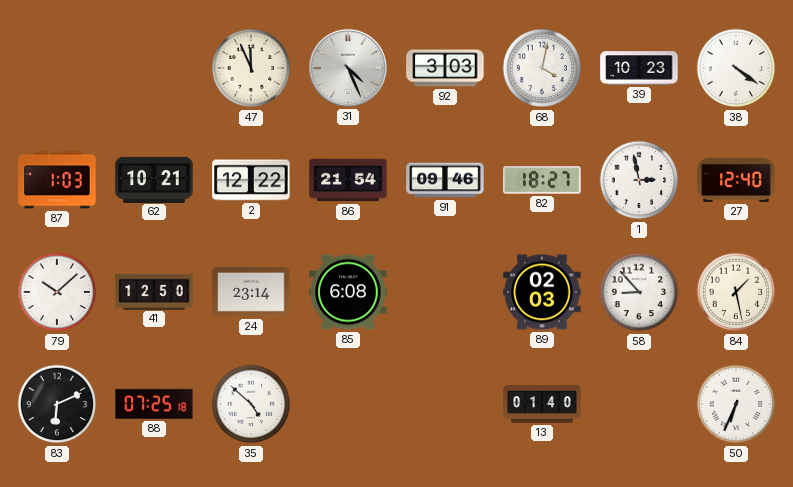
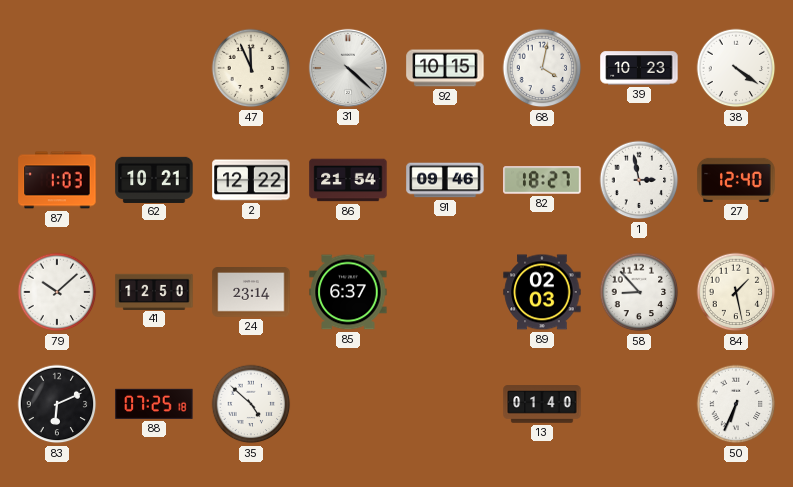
31: 4:26 -> 4:22 (348, 68)
92: 3:03 -> 10:15 (445, 68)
85: 6:08 -> 6:37 (348, 292)
